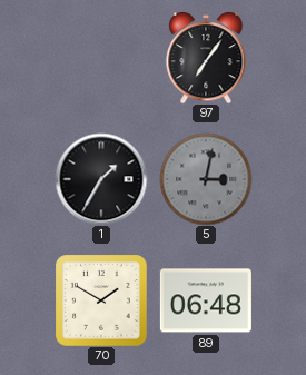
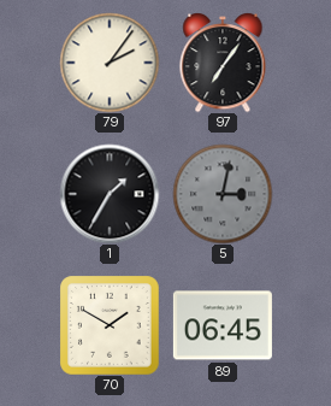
79: none -> 2:06 (110, 63)
89: 06:48 -> 06:45 (223, 325)
